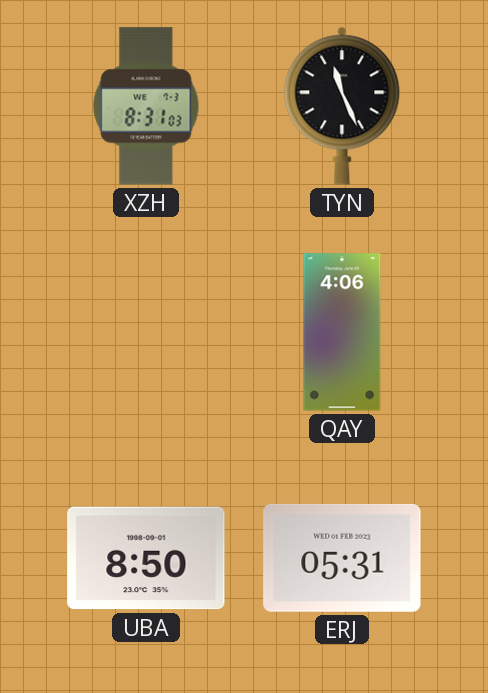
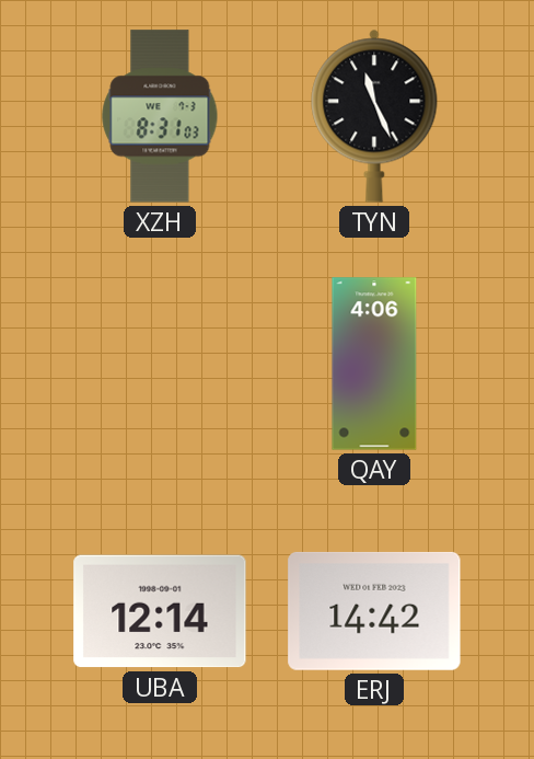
UBA: 8:50 -> 12:14 (160, 611)
ERJ: 05:31 -> 14:42 (374, 611)
